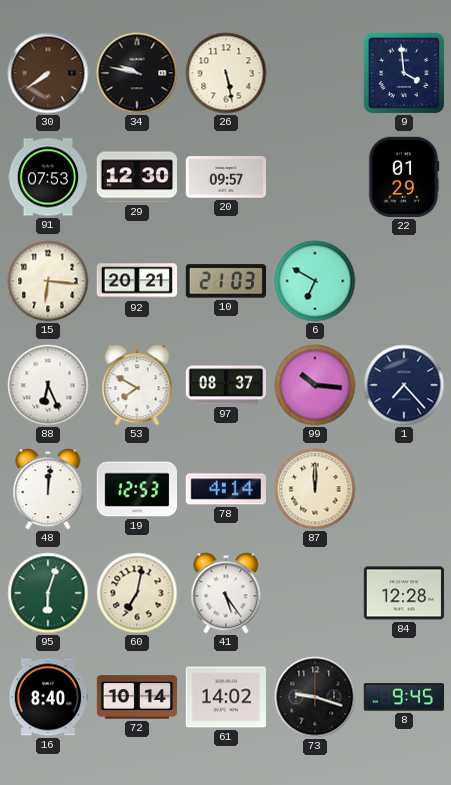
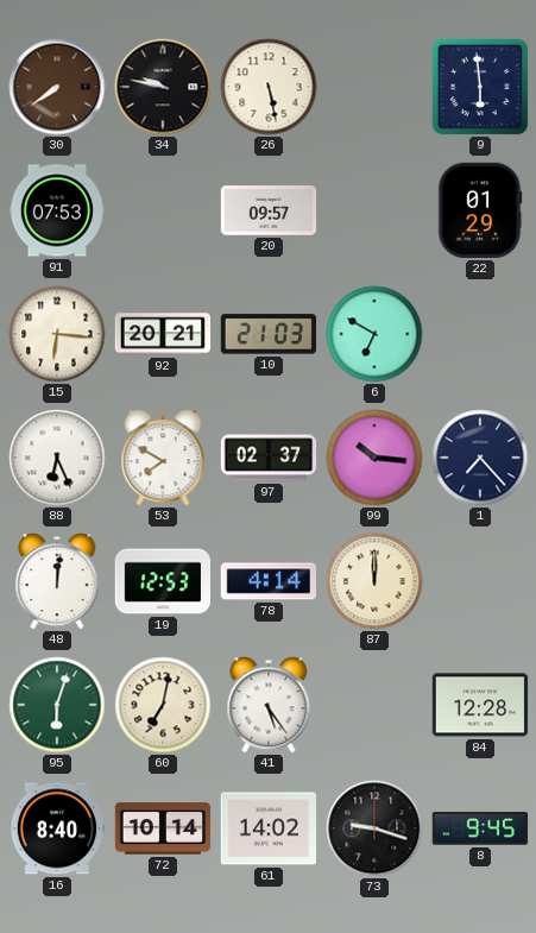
9: 3:59 -> 5:59 (480, 87)
29: 12:30 -> none (136, 177)
97: 08:37 -> 02:37 (269, 458)
